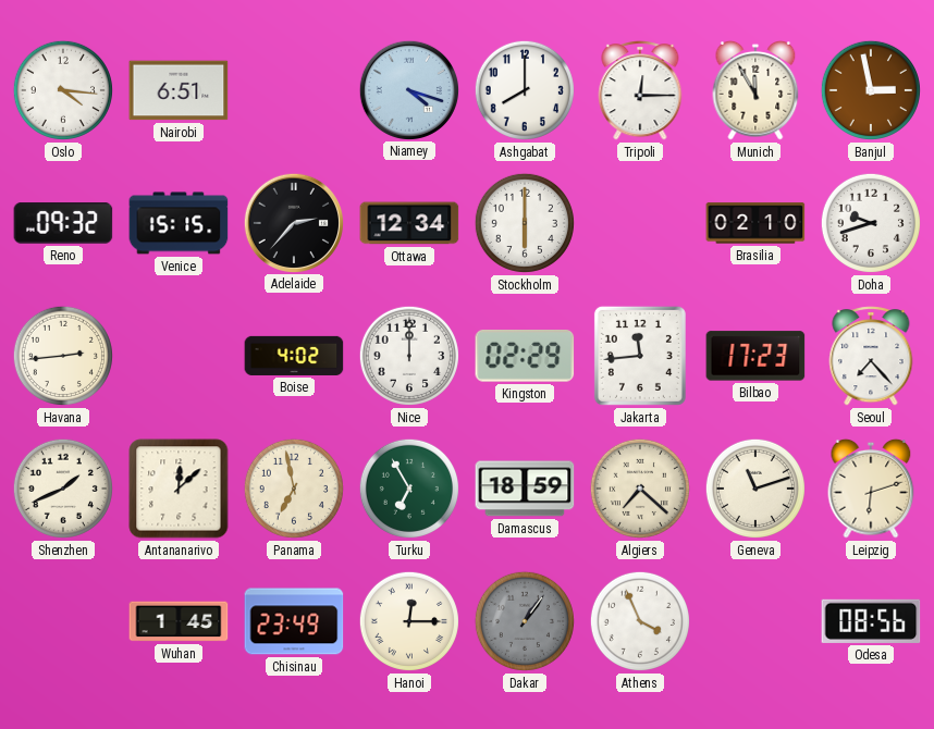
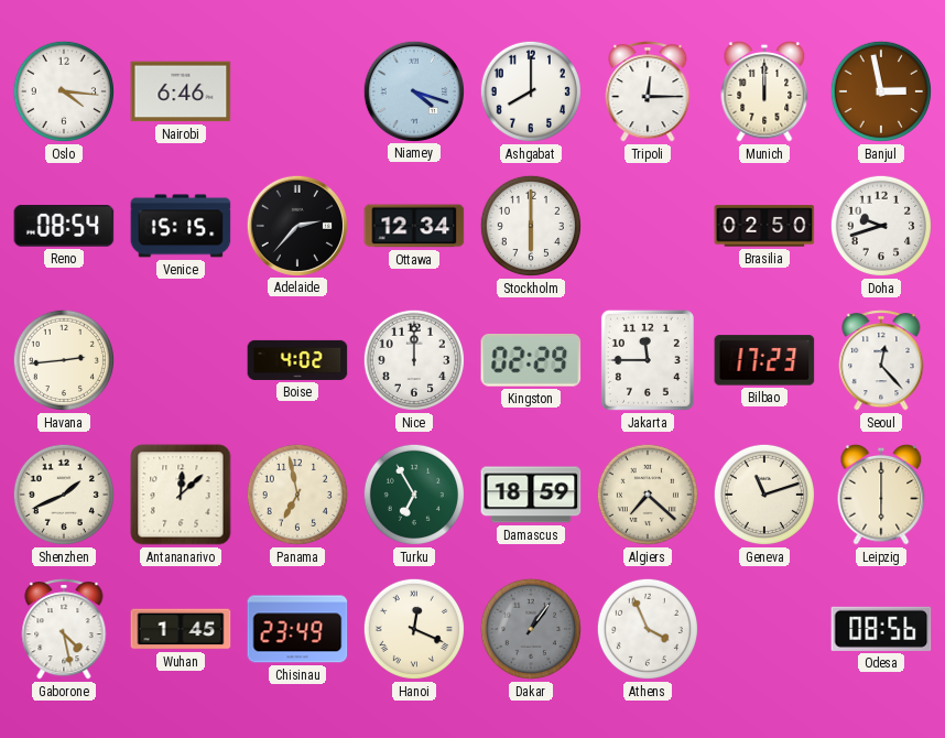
Nairobi: 6:51 -> 6:46 (181, 91)
Munich: 11:55 -> 12:00 (764, 91)
Reno: 09:32 -> 08:54 (64, 227)
Brasilia: 02:10 -> 02:50 (764, 226)
Jakarta: 11:44 -> 11:45 (648, 360)
Seoul: 7:23 -> 12:23 (881, 360)
Leipzig: 6:12 -> 6:00 (881, 495)
Gaborone: none -> 4:28 (64, 629)
Hanoi: 12:15 -> 12:19 (414, 629)
